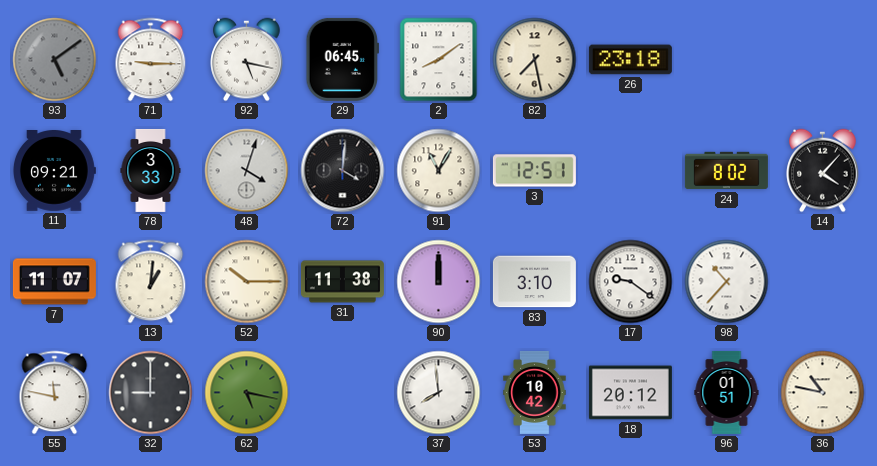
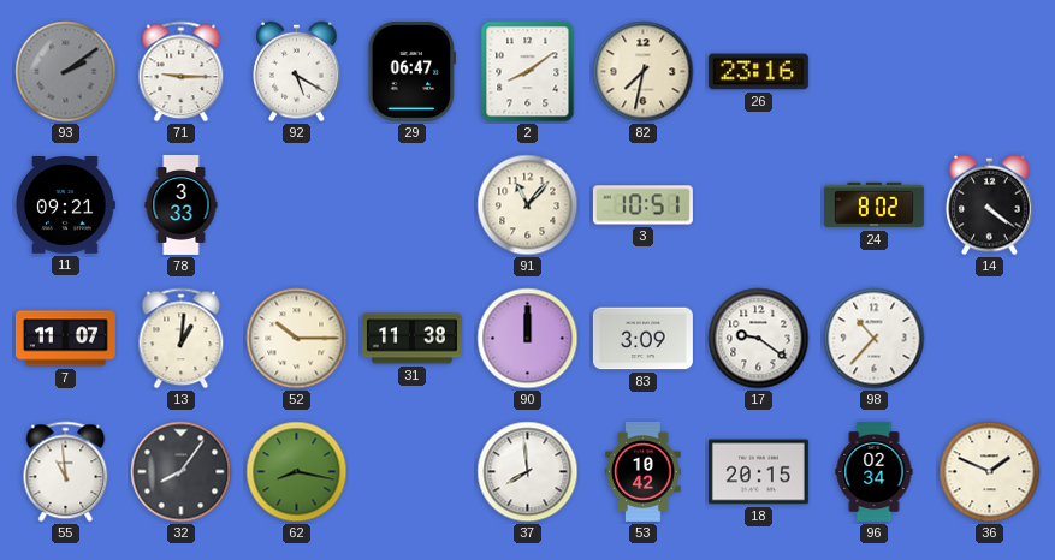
93: 5:09 -> 2:09 (66, 72)
92: 5:17 -> 5:20 (297, 72)
29: 06:45 -> 06:47 (411, 71)
82: 7:28 -> 7:32 (644, 72)
26: 23:18 -> 23:16 (758, 72)
48: 4:03 -> none (247, 171)
72: 4:01 -> none (343, 171)
91: 11:05 -> 11:07 (528, 205)
3: 12:51 -> 10:51 (642, 205)
14: 4:07 -> 4:21 (990, 205)
83: 3:10 -> 3:09 (642, 339)
55: 11:47 -> 10:59 (66, 472)
32: 9:00 -> 8:06 (182, 472)
62: 5:17 -> 8:17 (297, 472)
18: 20:12 -> 20:15 (758, 472)
96: 01:51 -> 02:34 (875, 471)
36: 10:47 -> 1:49 (990, 472)
